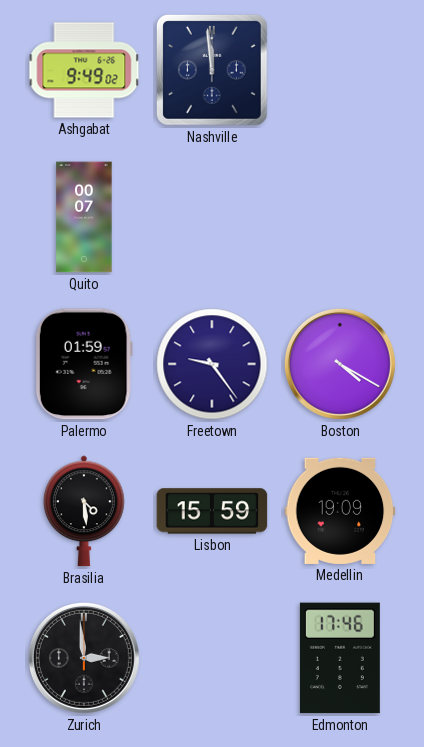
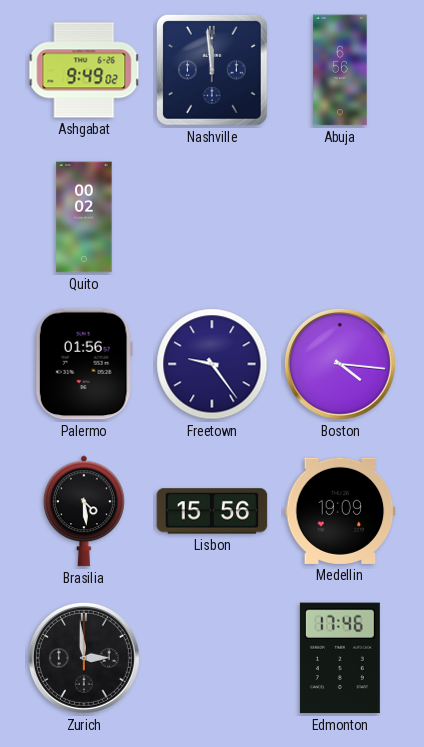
Abuja: none -> 6:56 (340, 70)
Quito: 00:07 -> 00:02 (84, 217)
Palermo: 01:59 -> 01:56 (84, 364)
Boston: 4:20 -> 4:16 (340, 364)
Lisbon: 15:59 -> 15:56 (212, 511)
